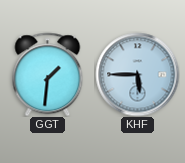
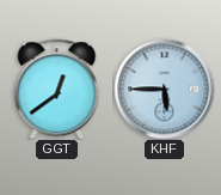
GGT: 1:31 -> 12:39 (57, 89)
